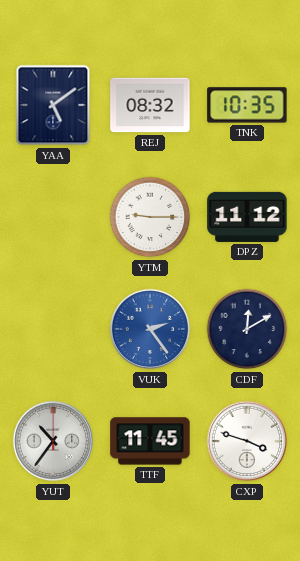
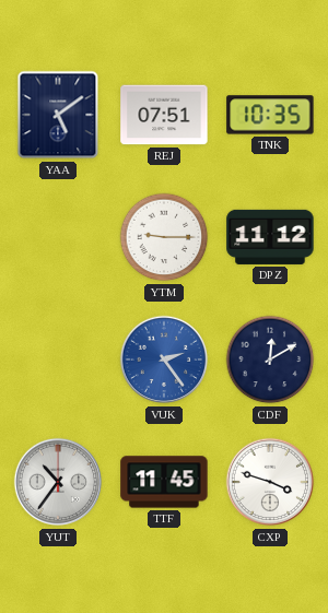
REJ: 08:32 -> 07:51 (164, 115)
